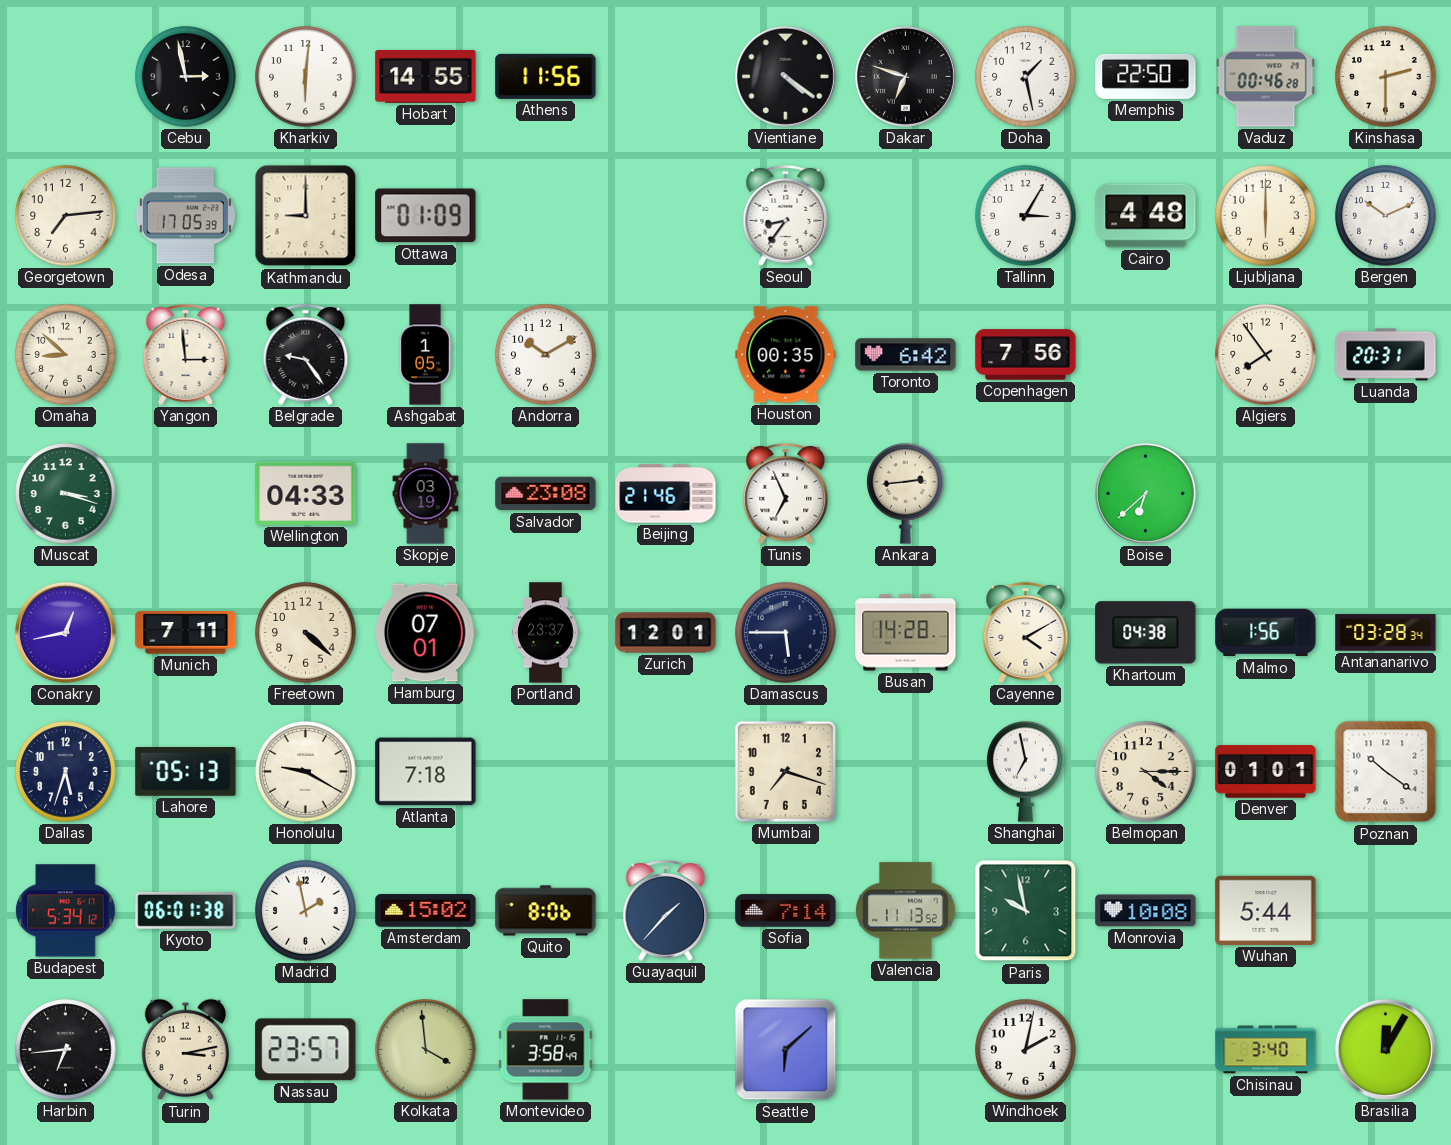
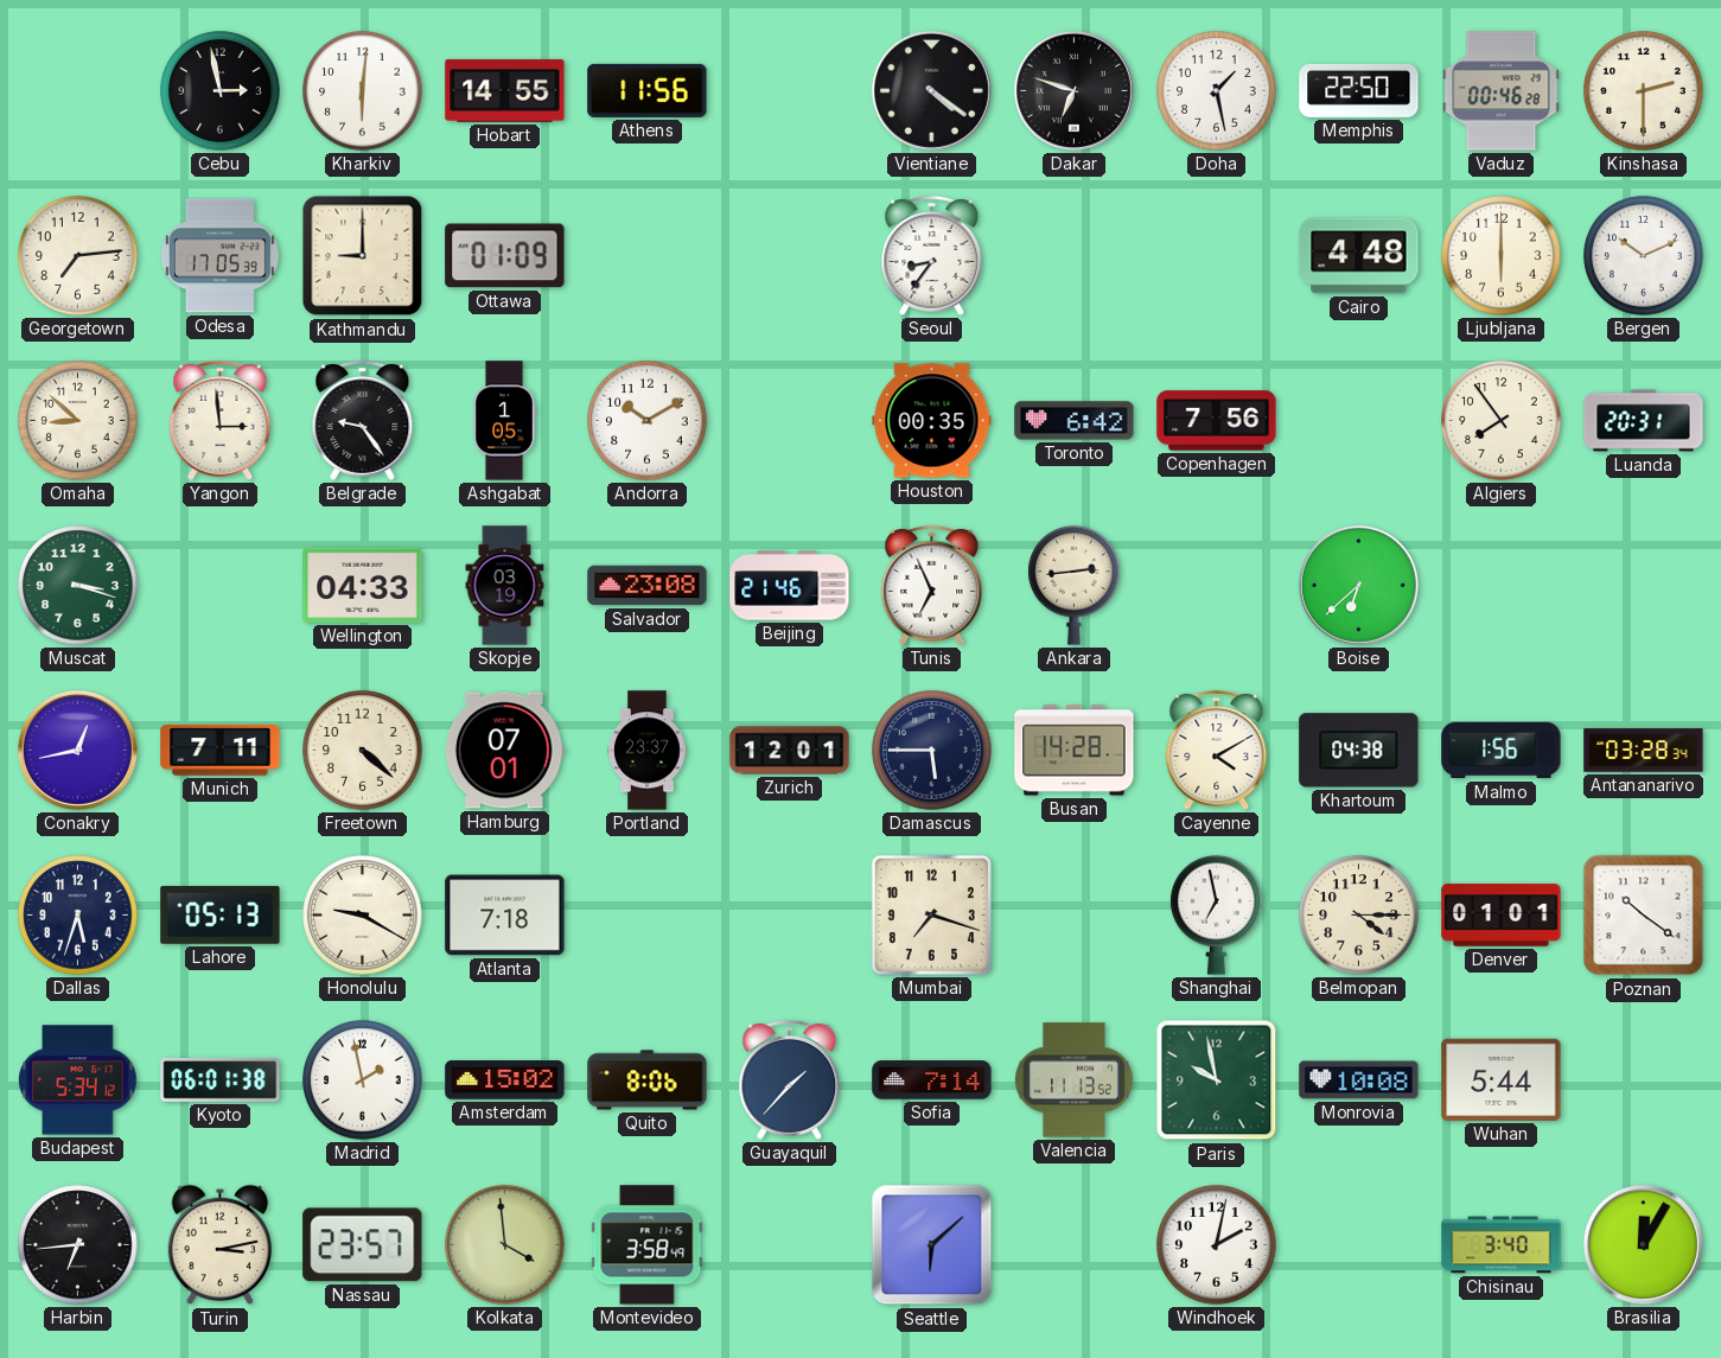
Tallinn: 3:05 -> none (1026, 216)
